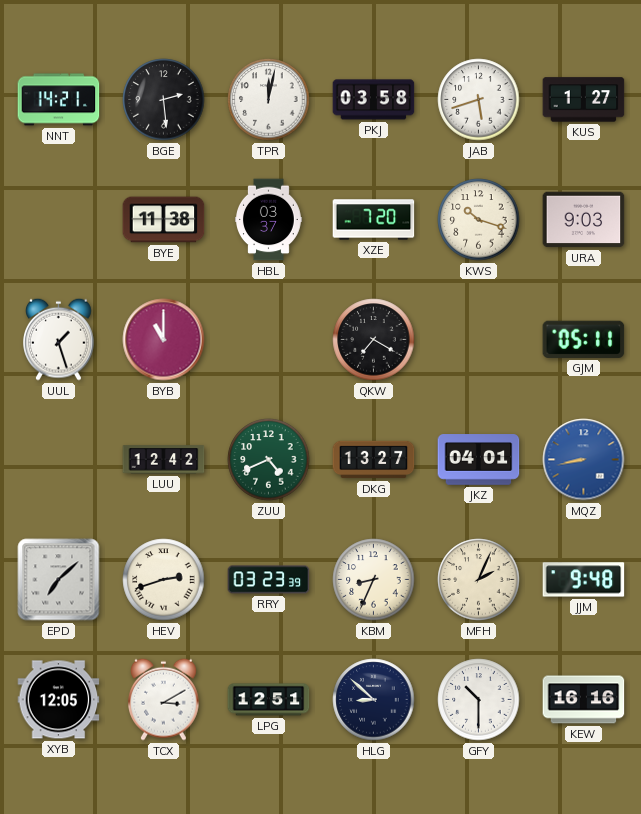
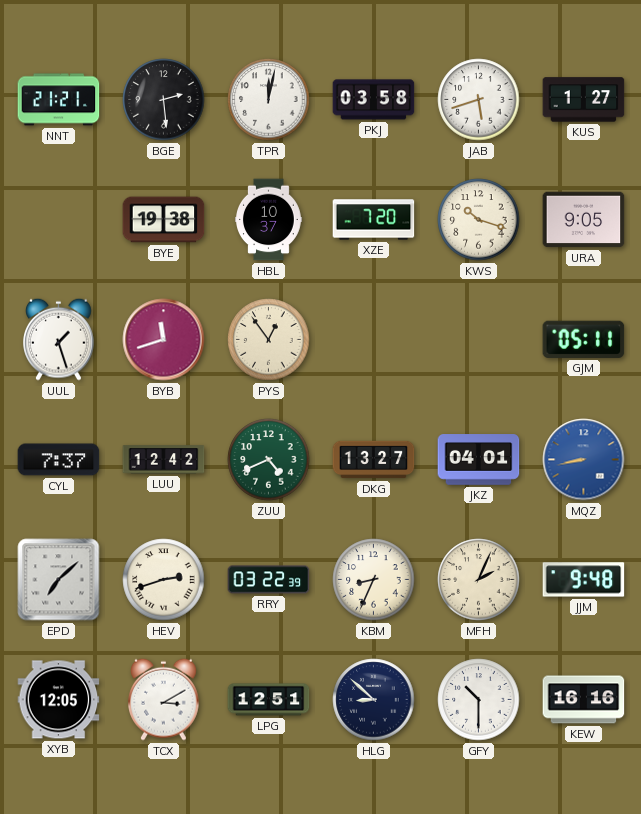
NNT: 14:21 -> 21:21 (59, 100)
BYE: 11:38 -> 19:38 (164, 220)
HBL: 03:37 -> 10:37 (269, 220)
URA: 9:03 -> 9:05 (584, 220)
BYB: 11:00 -> 11:42 (164, 340)
PYS: none -> 12:54 (269, 340)
QKW: 7:20 -> none (374, 340)
CYL: none -> 7:37 (59, 460)
RRY: 03:23 -> 03:22 (269, 580)
